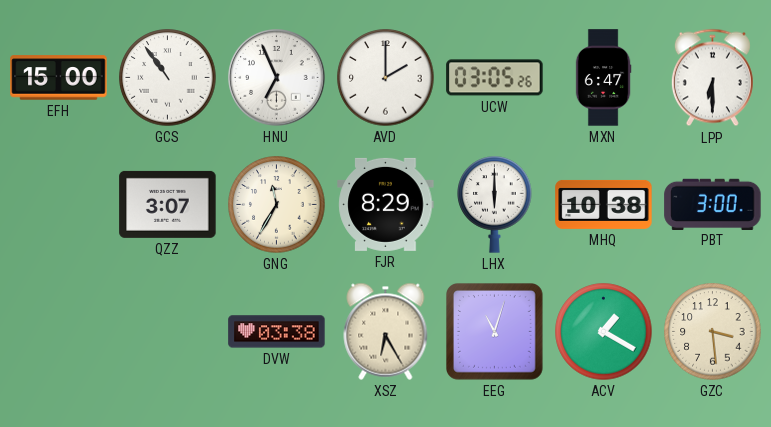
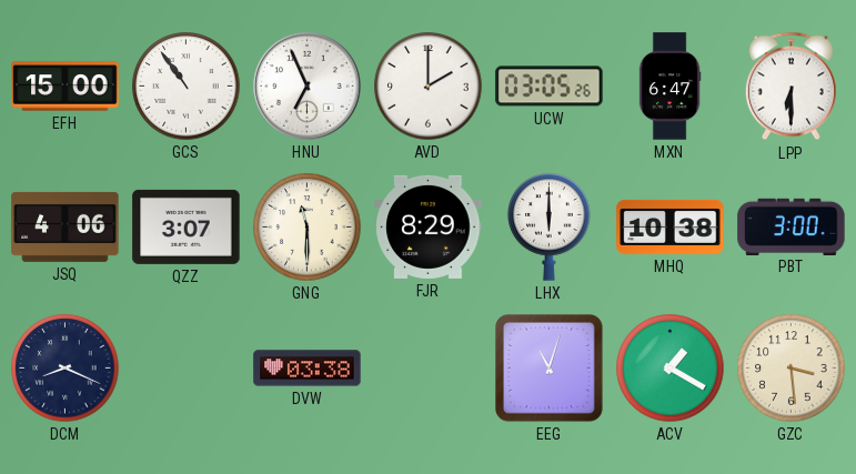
JSQ: none -> 4:06 (66, 226)
GNG: 11:35 -> 11:30 (308, 228)
DCM: none -> 8:19 (66, 369)
XSZ: 6:25 -> none (386, 331)
